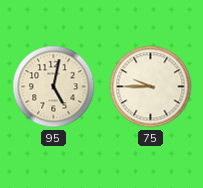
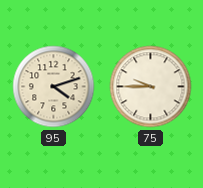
95: 5:02 -> 4:12 (54, 87)
